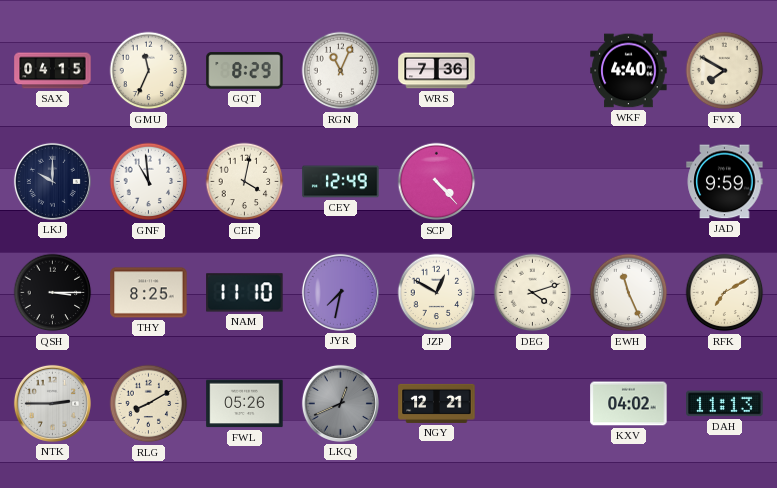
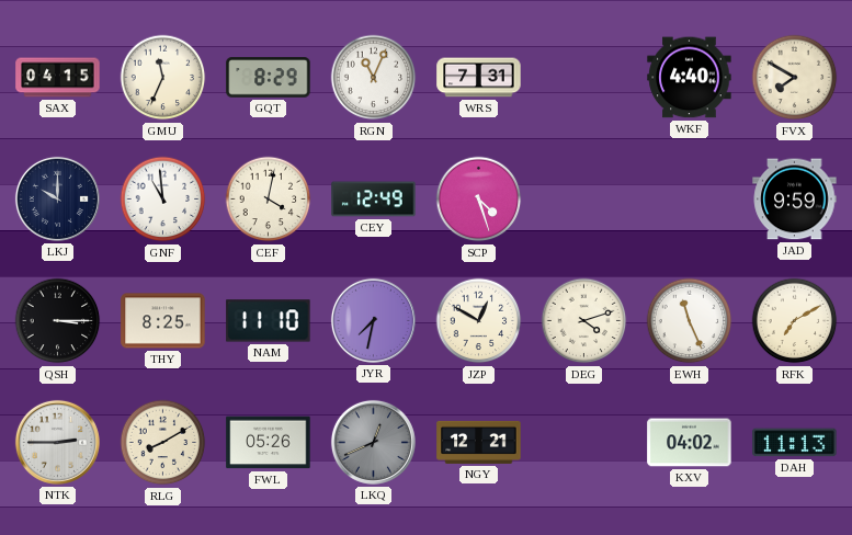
WRS: 7:36 -> 7:31 (479, 78)
SCP: 4:23 -> 4:27 (479, 200)
